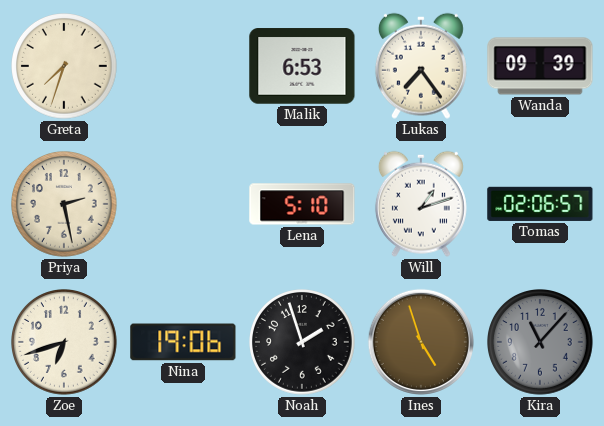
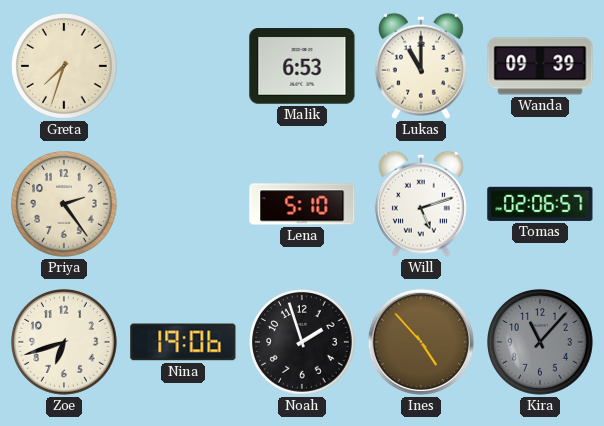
Lukas: 7:24 -> 11:00 (421, 66)
Priya: 2:28 -> 2:24 (65, 205)
Will: 1:12 -> 5:12 (421, 204)
Ines: 4:57 -> 4:53 (421, 342)
